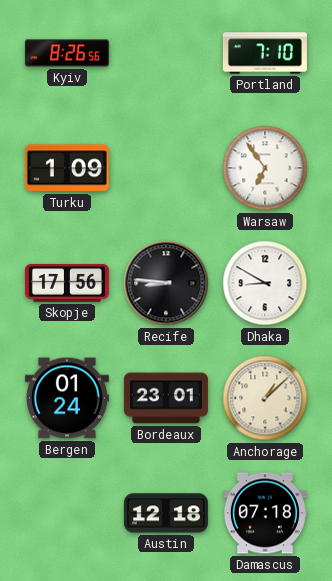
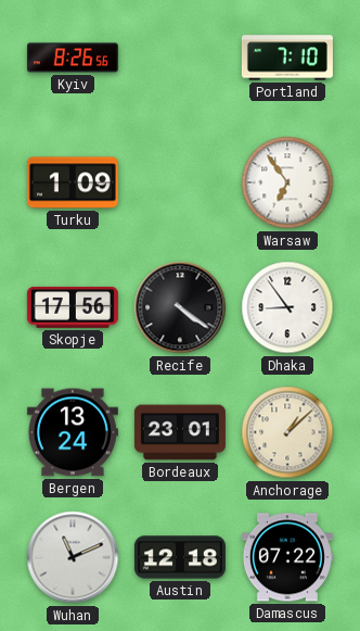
Recife: 8:46 -> 4:21 (180, 307)
Dhaka: 8:50 -> 8:54 (287, 307)
Bergen: 01:24 -> 13:24 (73, 432)
Wuhan: none -> 11:11 (73, 557)
Damascus: 07:18 -> 07:22 (287, 557)
